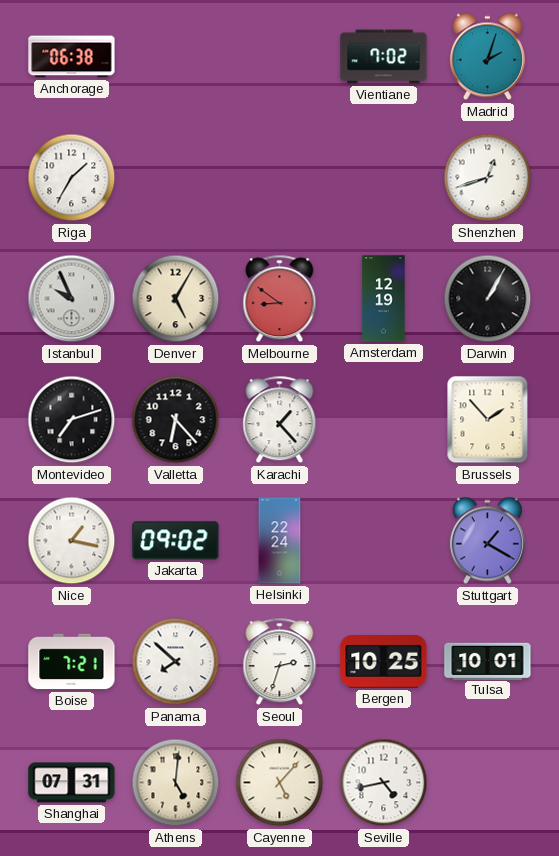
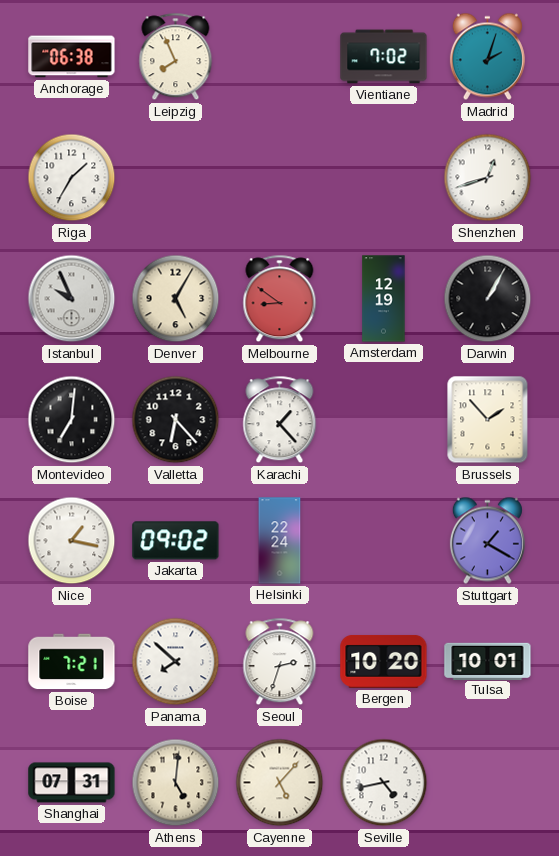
Leipzig: none -> 7:56 (176, 57)
Montevideo: 7:12 -> 7:01 (72, 420)
Bergen: 10:25 -> 10:20 (384, 661)
